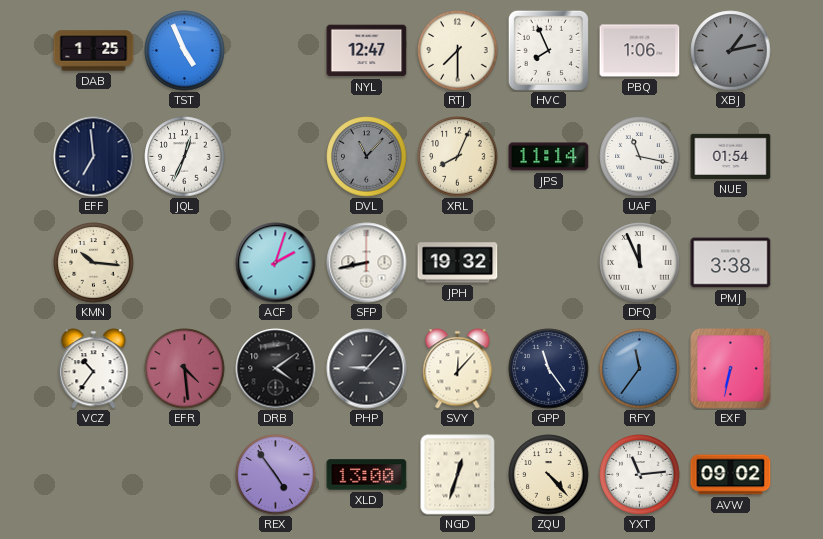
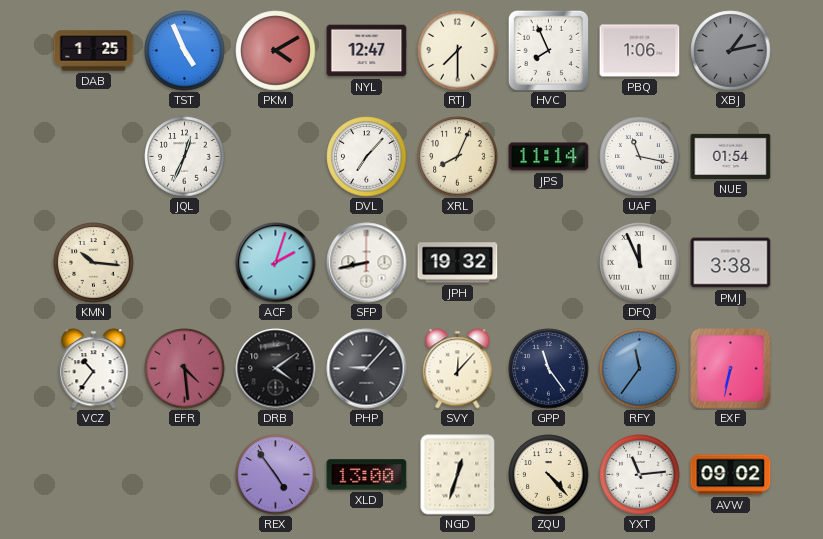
PKM: none -> 4:10 (276, 51)
EFF: 6:59 -> none (94, 157)
DVL: 11:07 -> 7:07 (367, 157)
DVL dial: grey -> white (367, 157)
